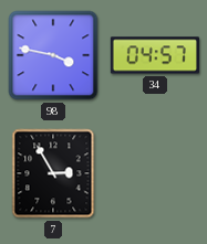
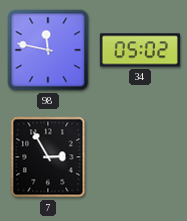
98: 3:47 -> 11:47 (48, 50)
34: 04:57 -> 05:02 (140, 50)
